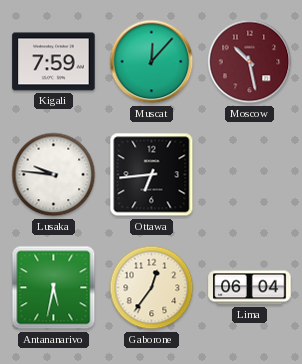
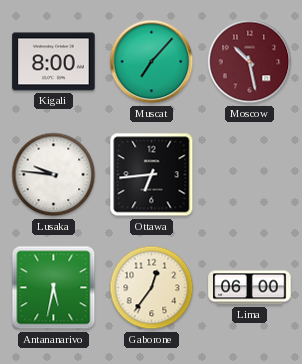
Kigali: 7:59 -> 8:00 (54, 62)
Muscat: 12:07 -> 7:07 (152, 62)
Lima: 06:04 -> 06:00 (250, 288)
